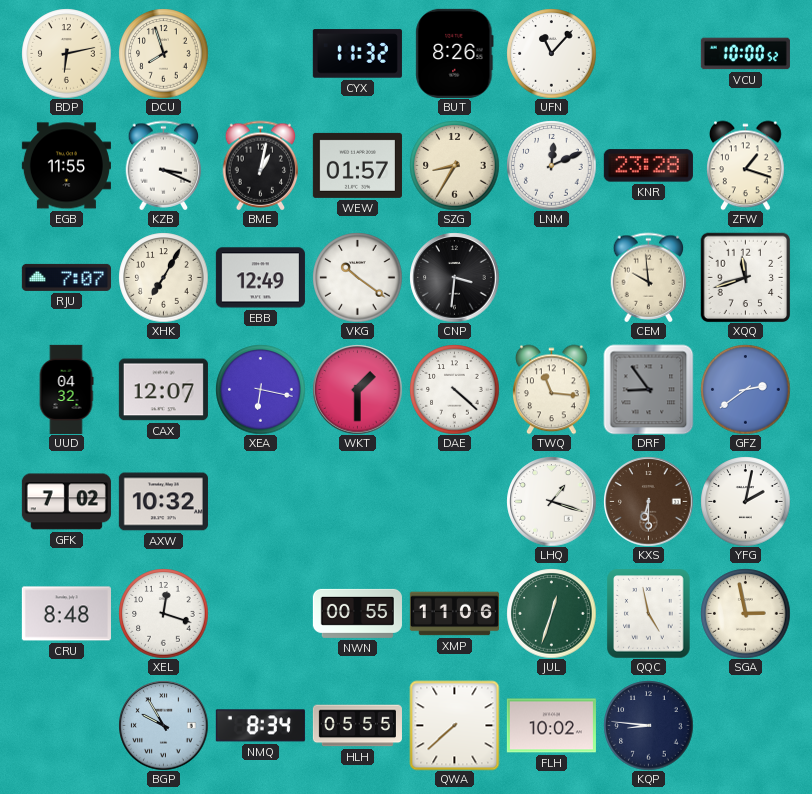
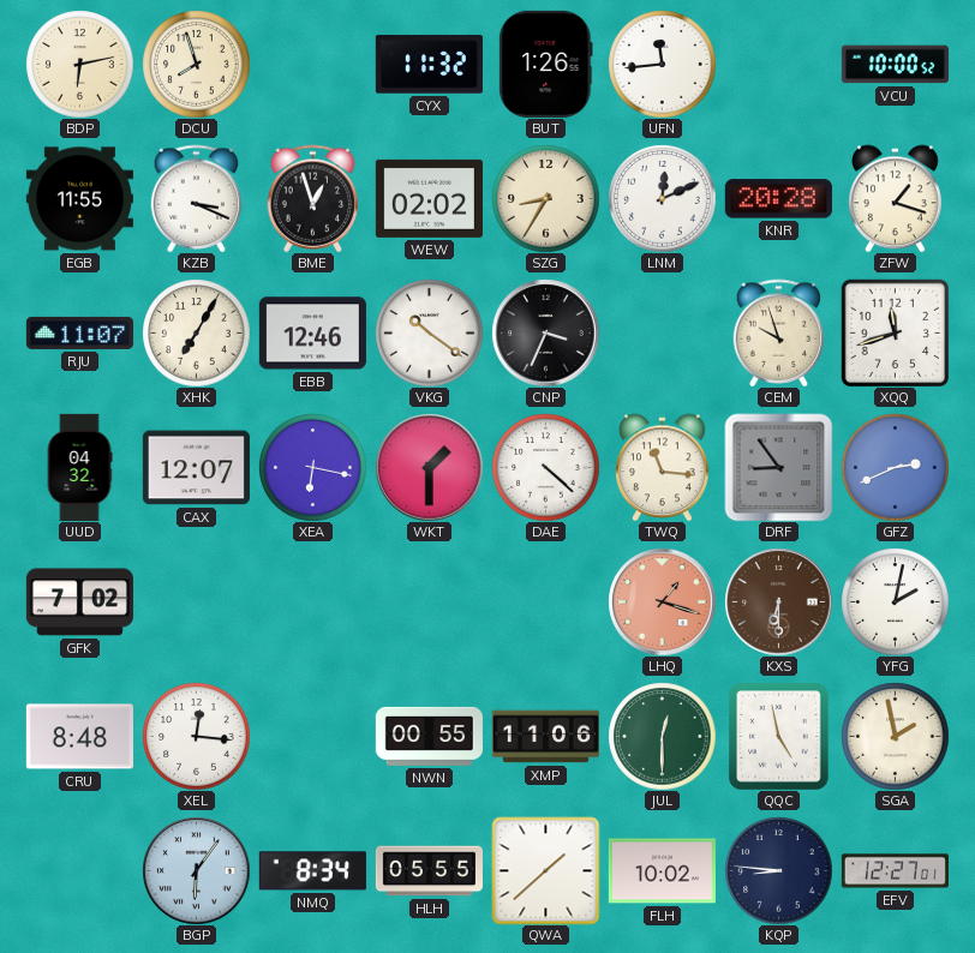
BUT: 8:26 -> 1:26 (546, 64)
UFN: 11:07 -> 11:44 (662, 64)
BME: 1:02 -> 12:57 (313, 198)
WEW: 01:57 -> 02:02 (429, 198)
KNR: 23:28 -> 20:28 (778, 199)
RJU: 7:07 -> 11:07 (79, 332)
EBB: 12:49 -> 12:46 (312, 334)
CNP: 3:31 -> 3:34 (545, 332)
CEM: 9:59 -> 9:57 (779, 332)
GFZ: 2:39 -> 2:41 (895, 467)
AXW: 10:32 -> none (163, 502)
LHQ dial: white -> salmon (662, 601)
XEL: 12:18 -> 12:16 (196, 736)
JUL: 12:33 -> 12:30 (662, 736)
SGA: 2:58 -> 1:58 (895, 736)
BGP: 9:55 -> 6:06 (196, 870)
QWA: 7:38 -> 1:38 (545, 870)
EFV: none -> 12:27 (895, 871)
